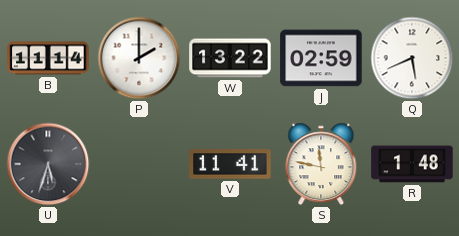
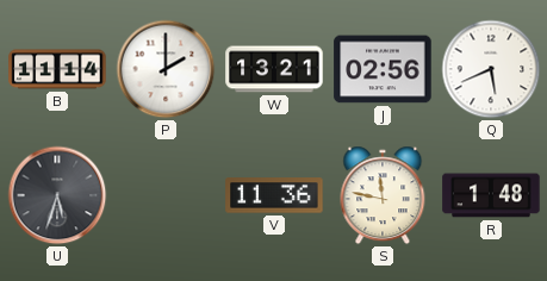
W: 13:22 -> 13:21 (274, 69)
J: 02:59 -> 02:56 (383, 69)
V: 11:41 -> 11:36 (274, 195)
